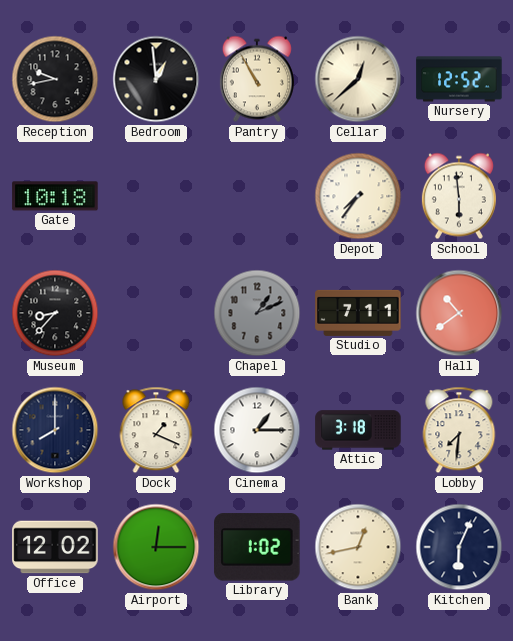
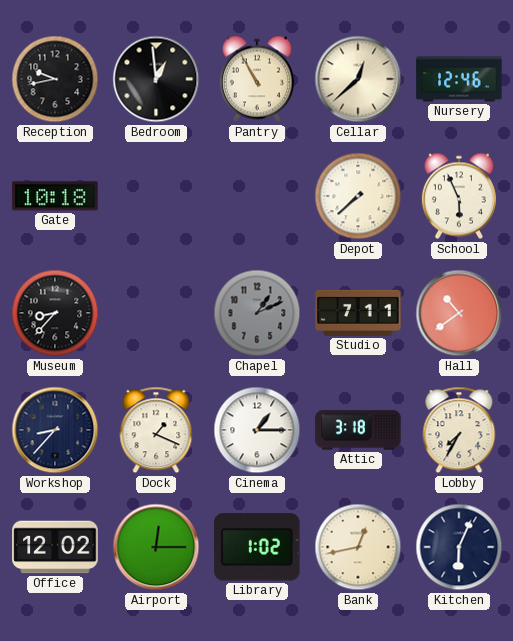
Nursery: 12:52 -> 12:46 (459, 79)
Depot: 7:36 -> 7:38 (358, 196)
School: 5:59 -> 5:56 (459, 196)
Workshop: 8:00 -> 8:37 (55, 430)
Lobby: 7:31 -> 7:35 (459, 430)
